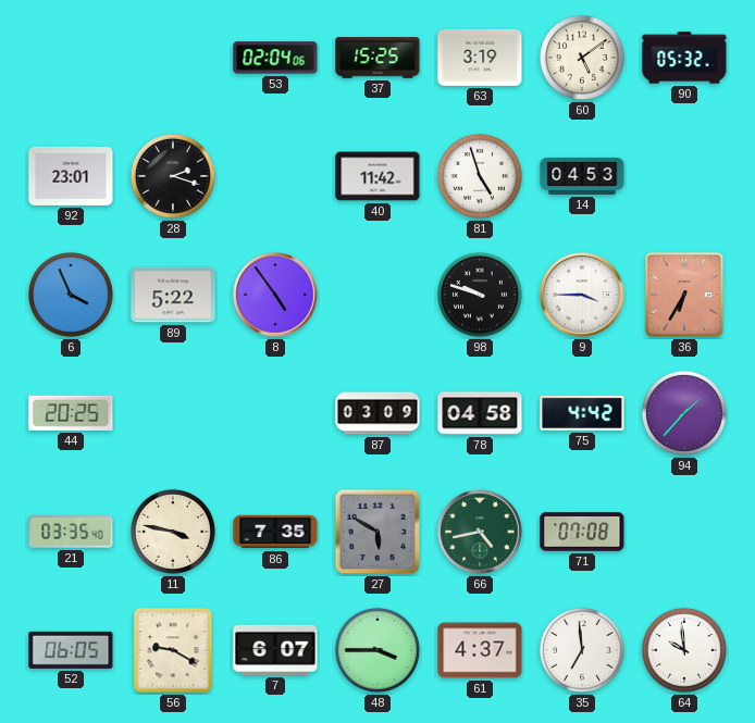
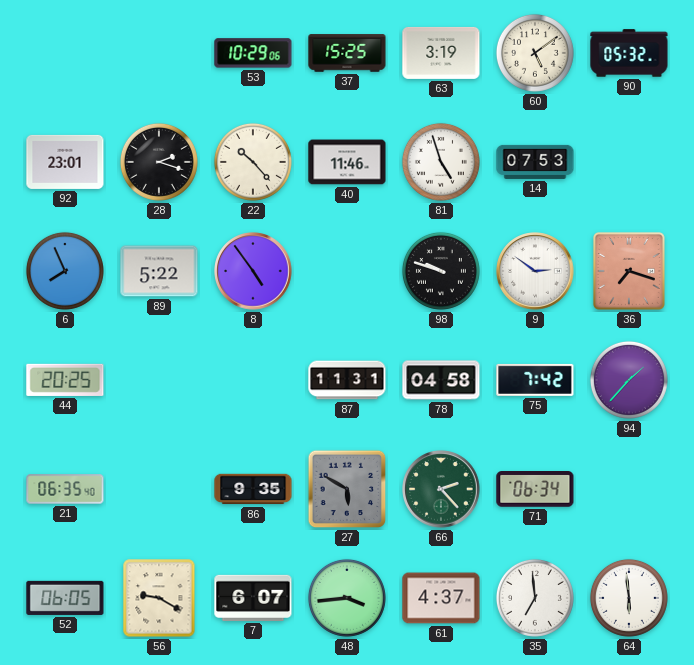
53: 02:04 -> 10:29 (253, 53)
22: none -> 10:23 (253, 162)
40: 11:42 -> 11:46 (347, 162)
14: 04:53 -> 07:53 (535, 162)
6: 3:56 -> 7:56 (65, 271)
9: 3:45 -> 2:51 (535, 271)
36: 6:35 -> 7:18 (629, 271)
87: 03:09 -> 11:31 (347, 380)
75: 4:42 -> 7:42 (535, 380)
21: 03:35 -> 06:35 (65, 489)
11: 3:47 -> none (173, 532)
86: 7:35 -> 9:35 (253, 489)
66: 4:43 -> 2:23 (441, 489)
71: 07:08 -> 06:34 (535, 490)
48: 3:45 -> 3:44 (347, 598)
64: 9:59 -> 5:59 (629, 598)
